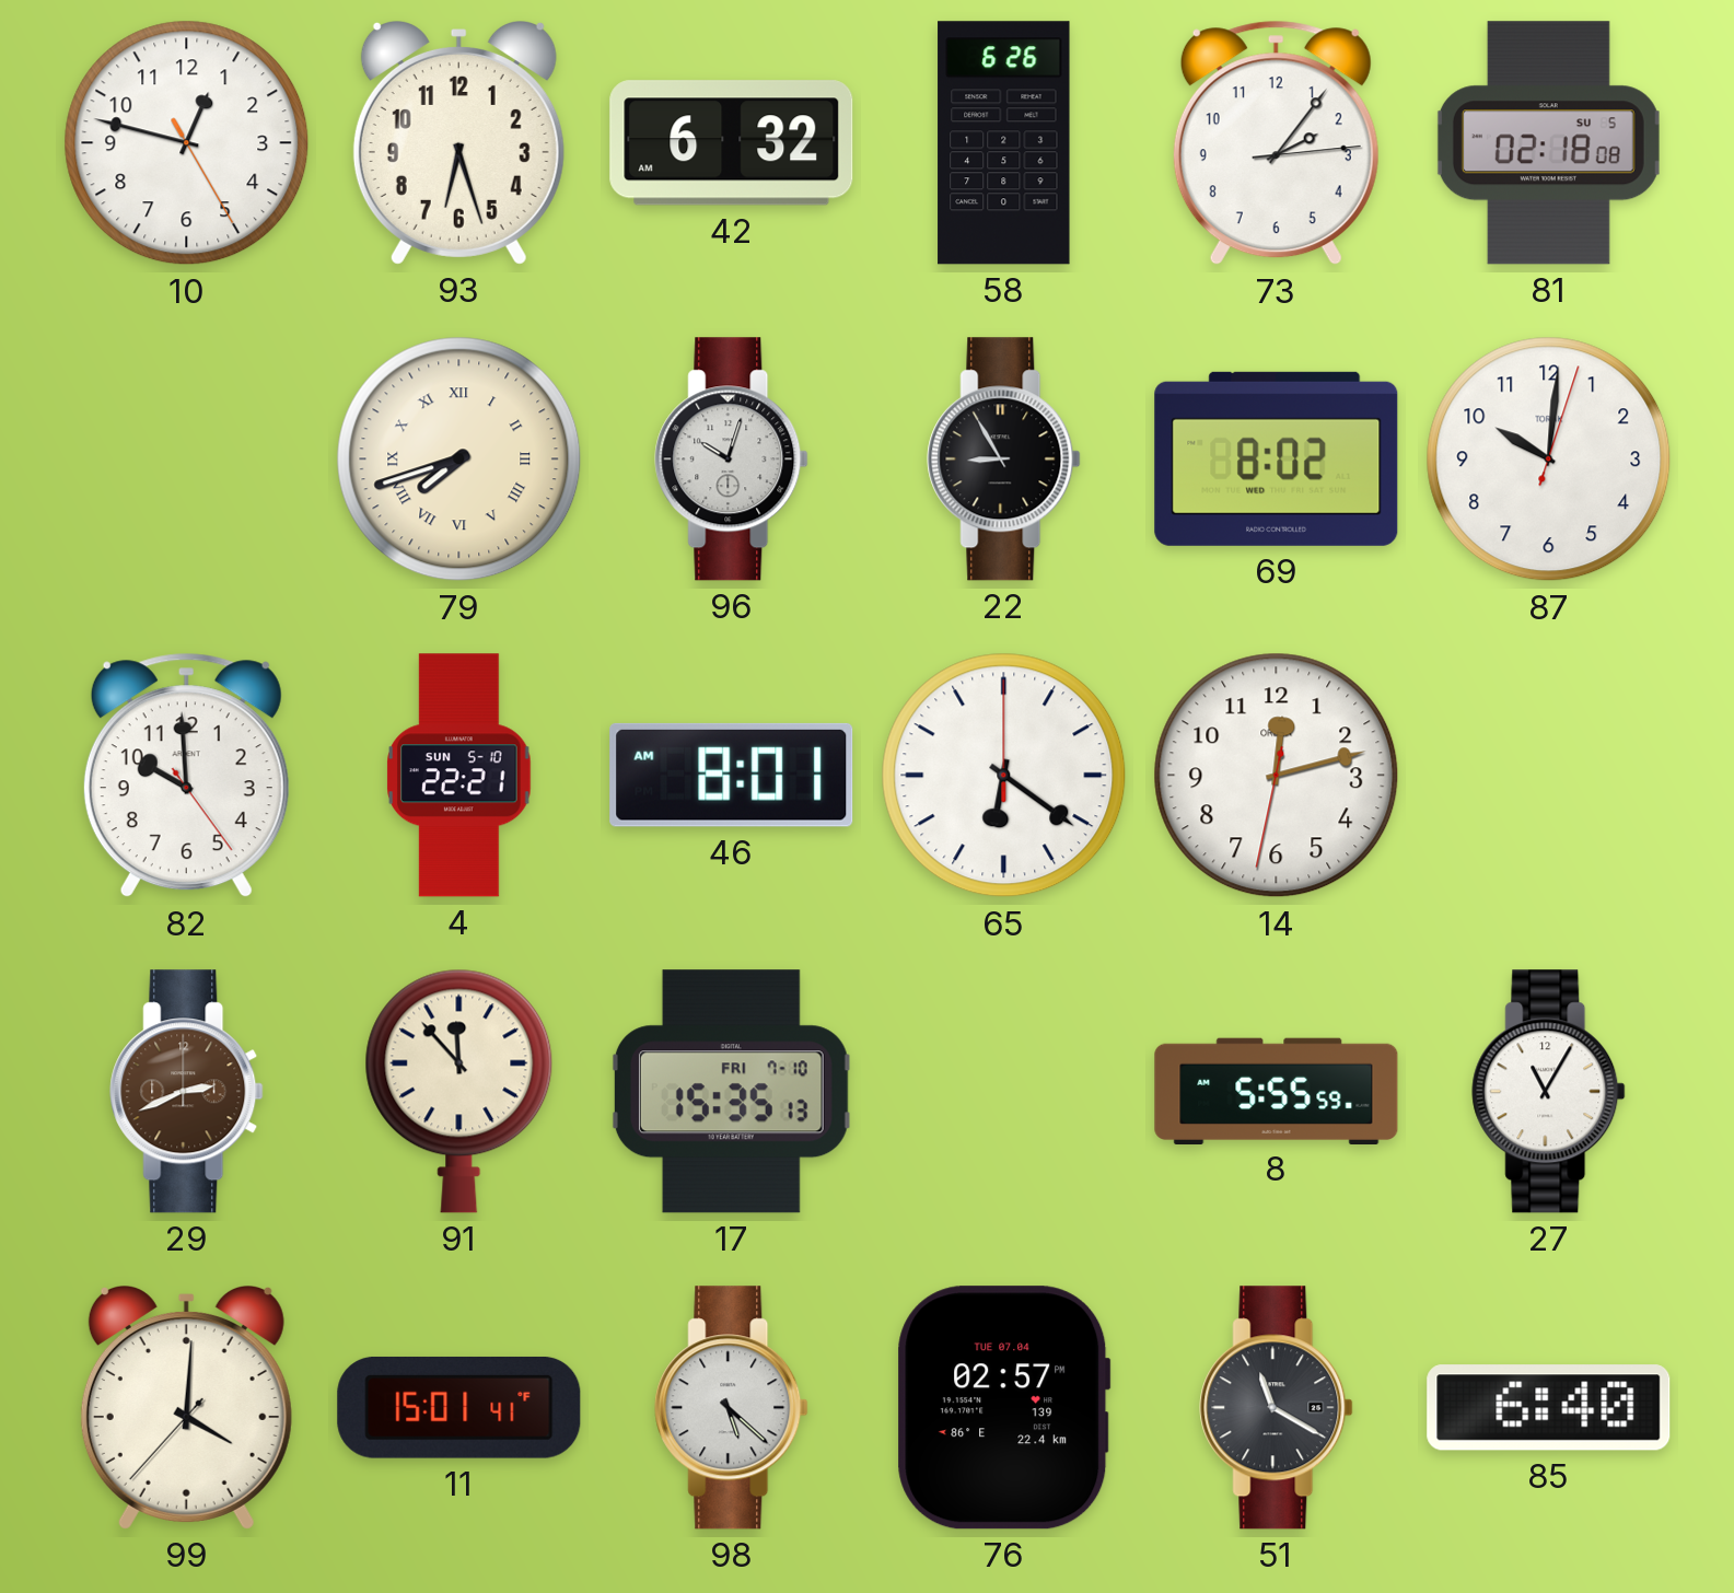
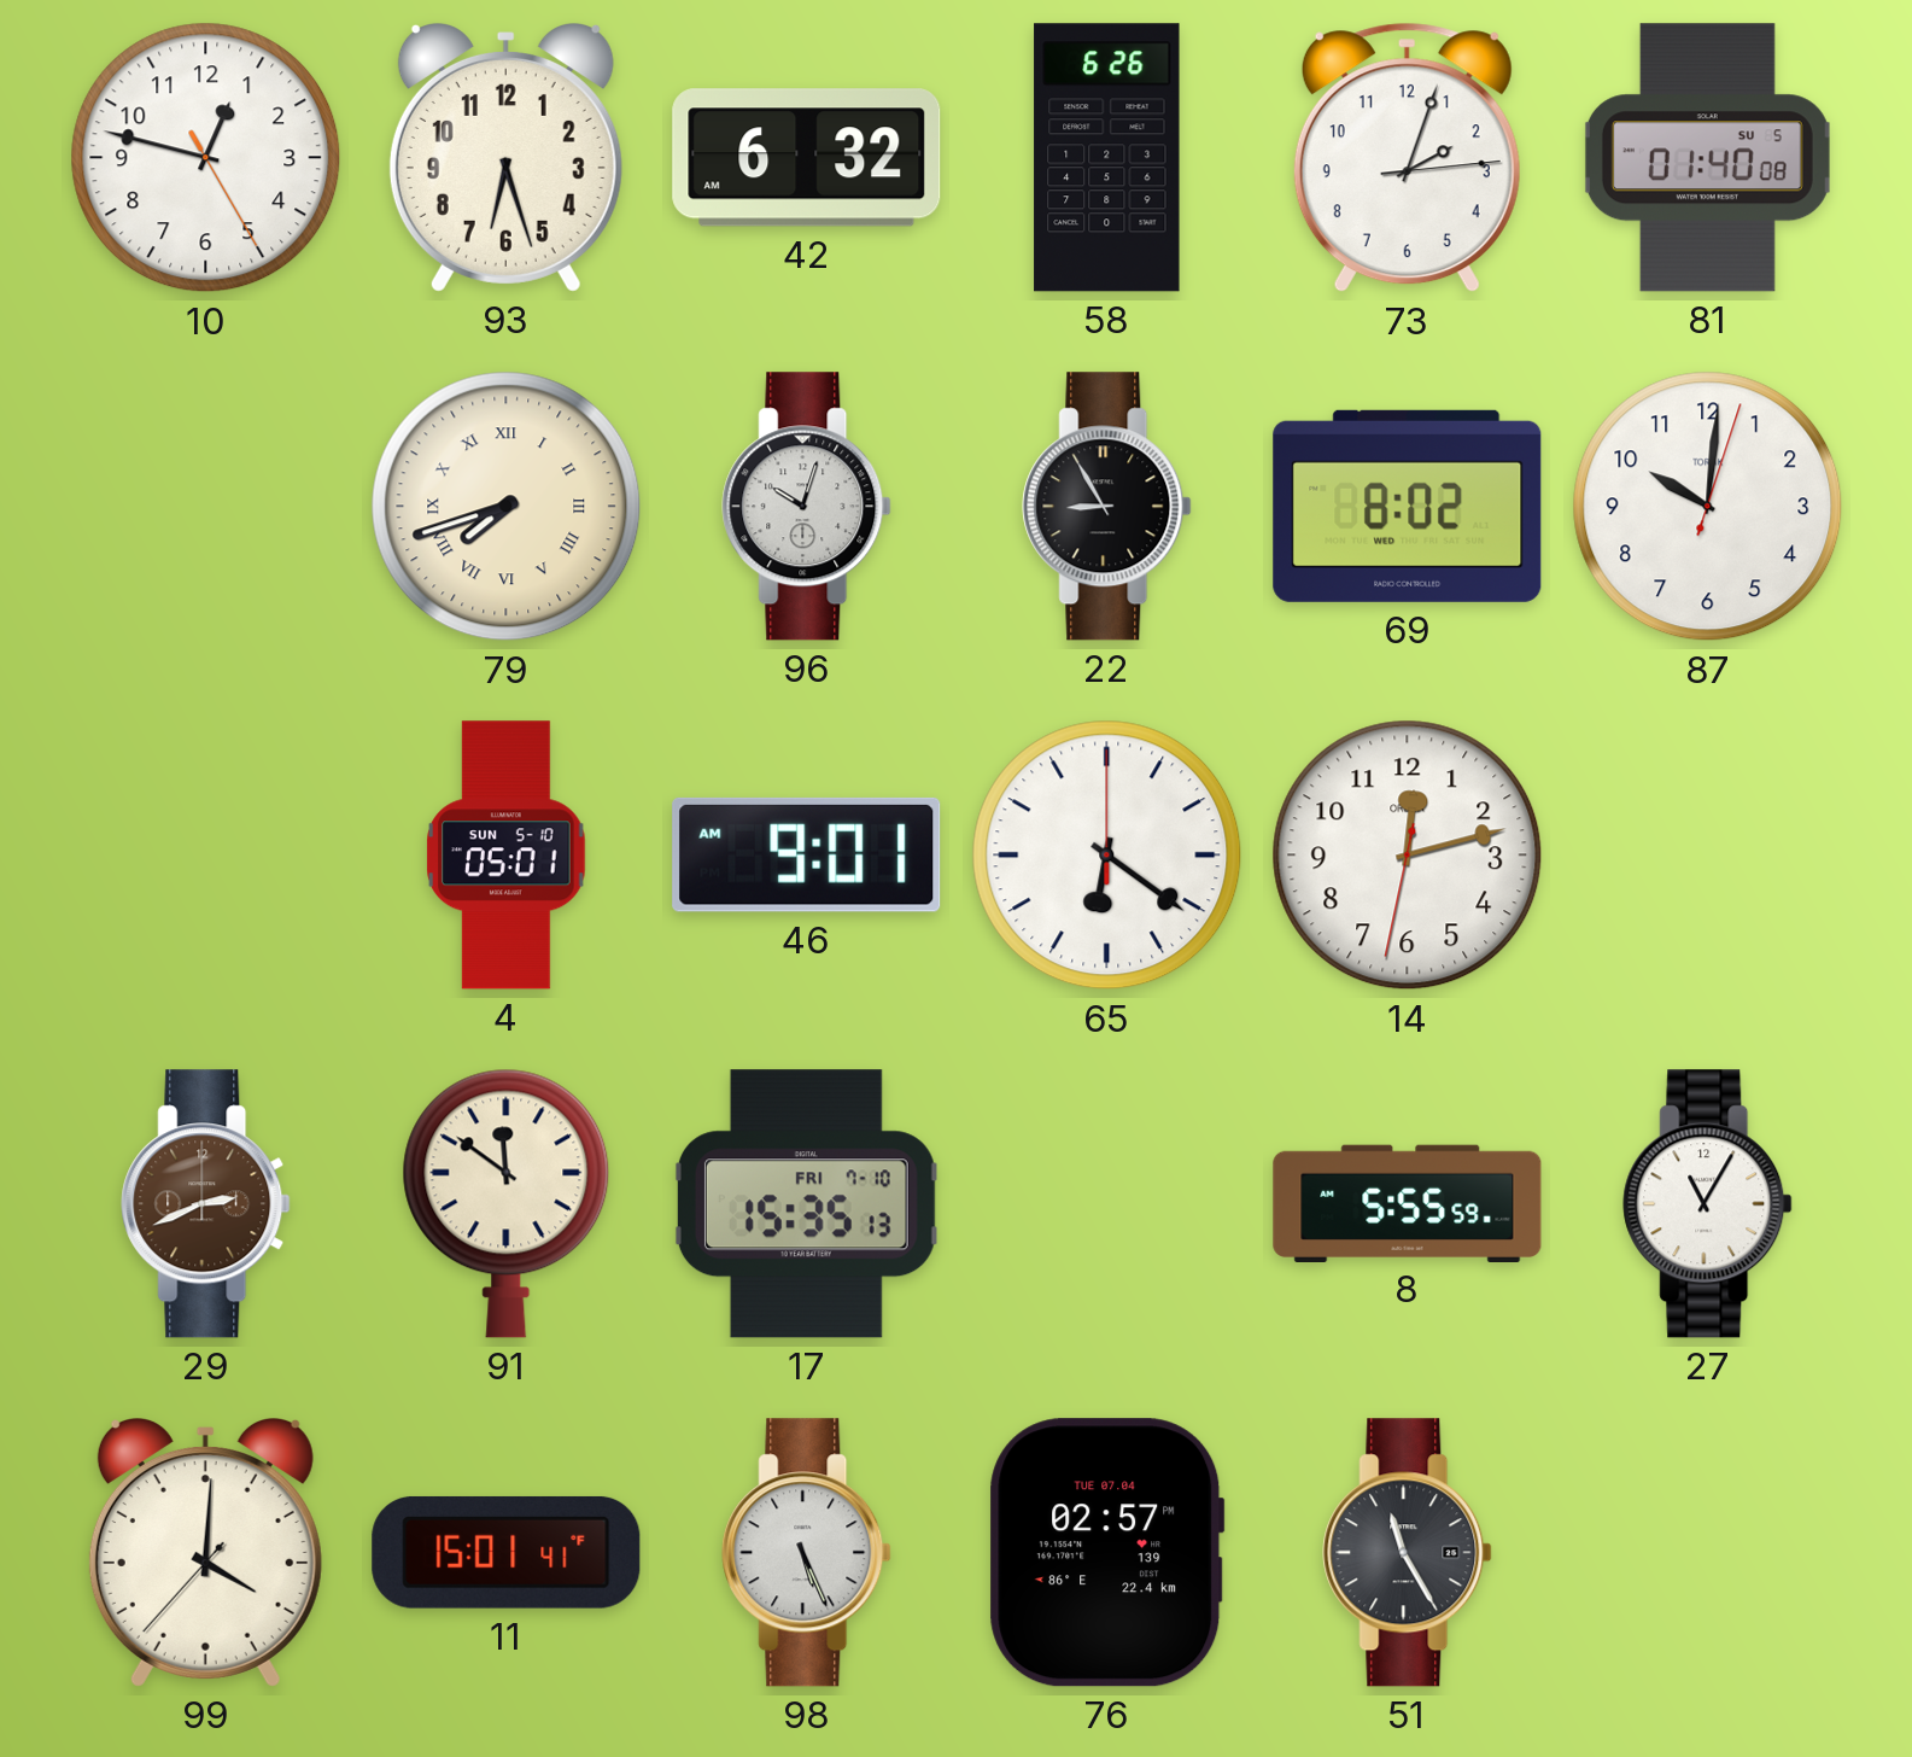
73: 2:06 -> 2:03 (1407, 158)
81: 02:18 -> 01:40 (1707, 158)
82: 9:59 -> none (186, 776)
4: 22:21 -> 05:01 (507, 856)
46: 8:01 -> 9:01 (807, 854)
91: 11:53 -> 11:51 (507, 1203)
98: 5:22 -> 5:26 (807, 1553)
51: 11:20 -> 11:25 (1408, 1553)
85: 6:40 -> none (1549, 1408)
